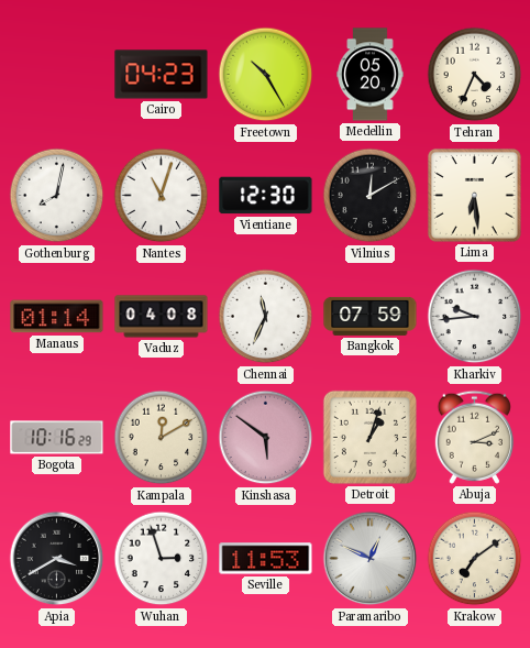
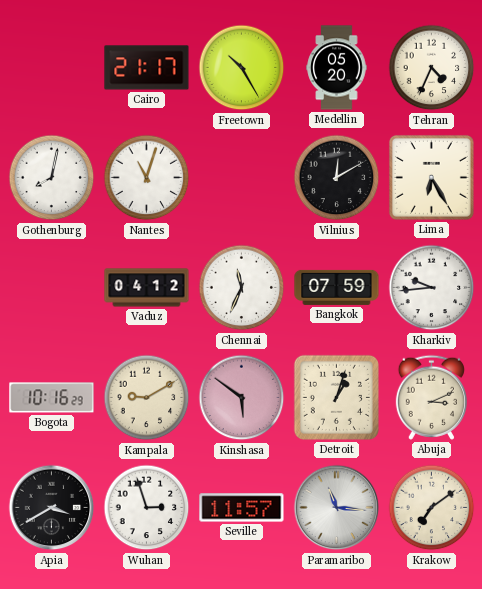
Cairo: 04:23 -> 21:17 (147, 68)
Vientiane: 12:30 -> none (266, 196)
Lima: 6:29 -> 6:25 (431, 177)
Manaus: 01:14 -> none (57, 317)
Vaduz: 04:08 -> 04:12 (147, 288)
Kampala: 12:10 -> 9:10 (147, 398)
Seville: 11:53 -> 11:57 (242, 508)
Paramaribo: 12:49 -> 11:16 (337, 508)
